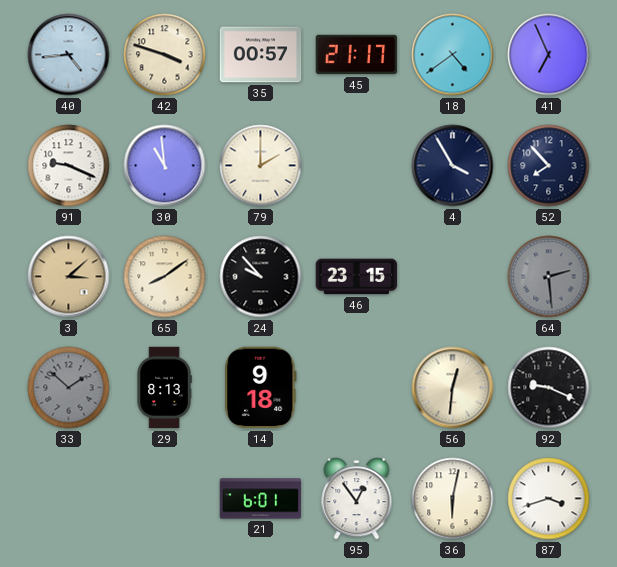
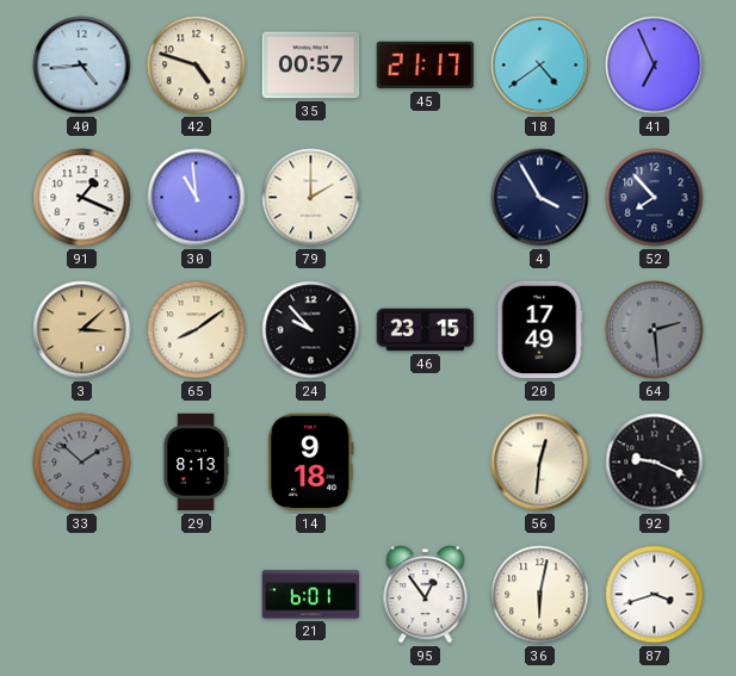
42: 3:48 -> 4:48 (197, 66)
91: 9:19 -> 1:19 (82, 198)
20: none -> 17:49 (539, 330)
